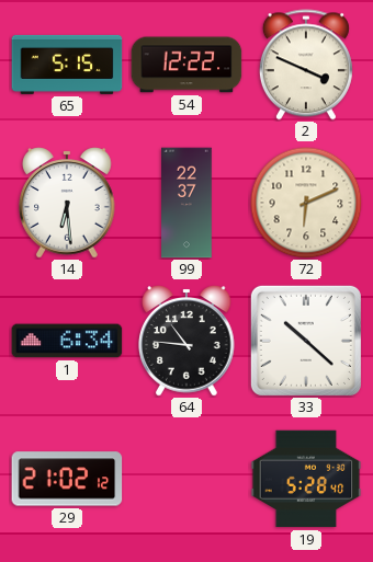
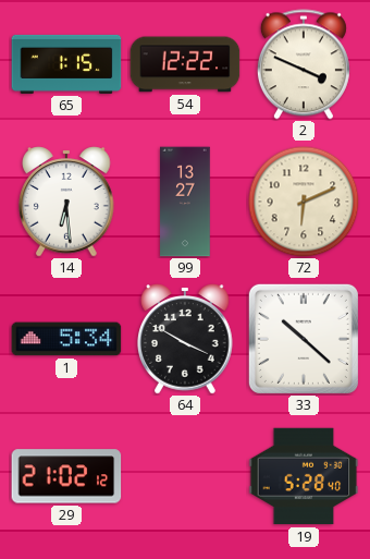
65: 5:15 -> 1:15 (66, 64)
99: 22:37 -> 13:27 (185, 202)
1: 6:34 -> 5:34 (66, 339)
64: 10:46 -> 3:50 (185, 339)
